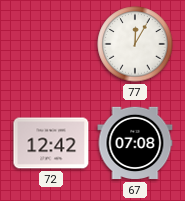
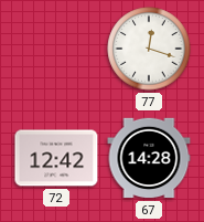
77: 12:05 -> 12:18 (149, 49)
67: 07:08 -> 14:28 (149, 158)
